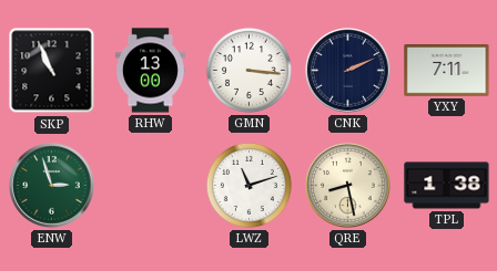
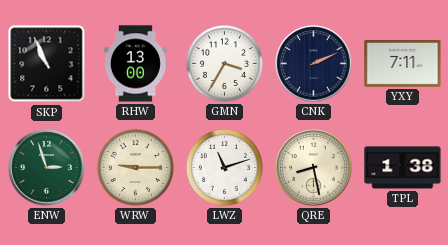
GMN: 3:16 -> 3:35 (224, 63)
WRW: none -> 9:15 (135, 167)
